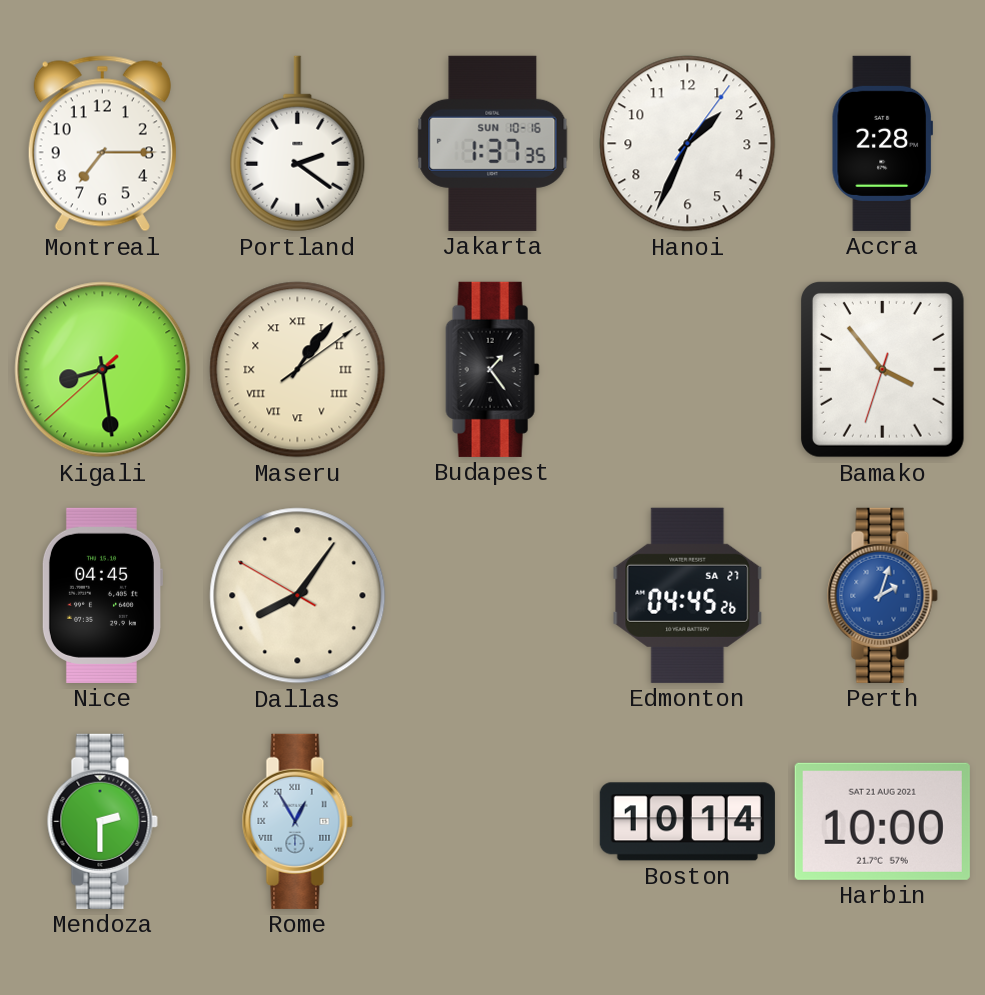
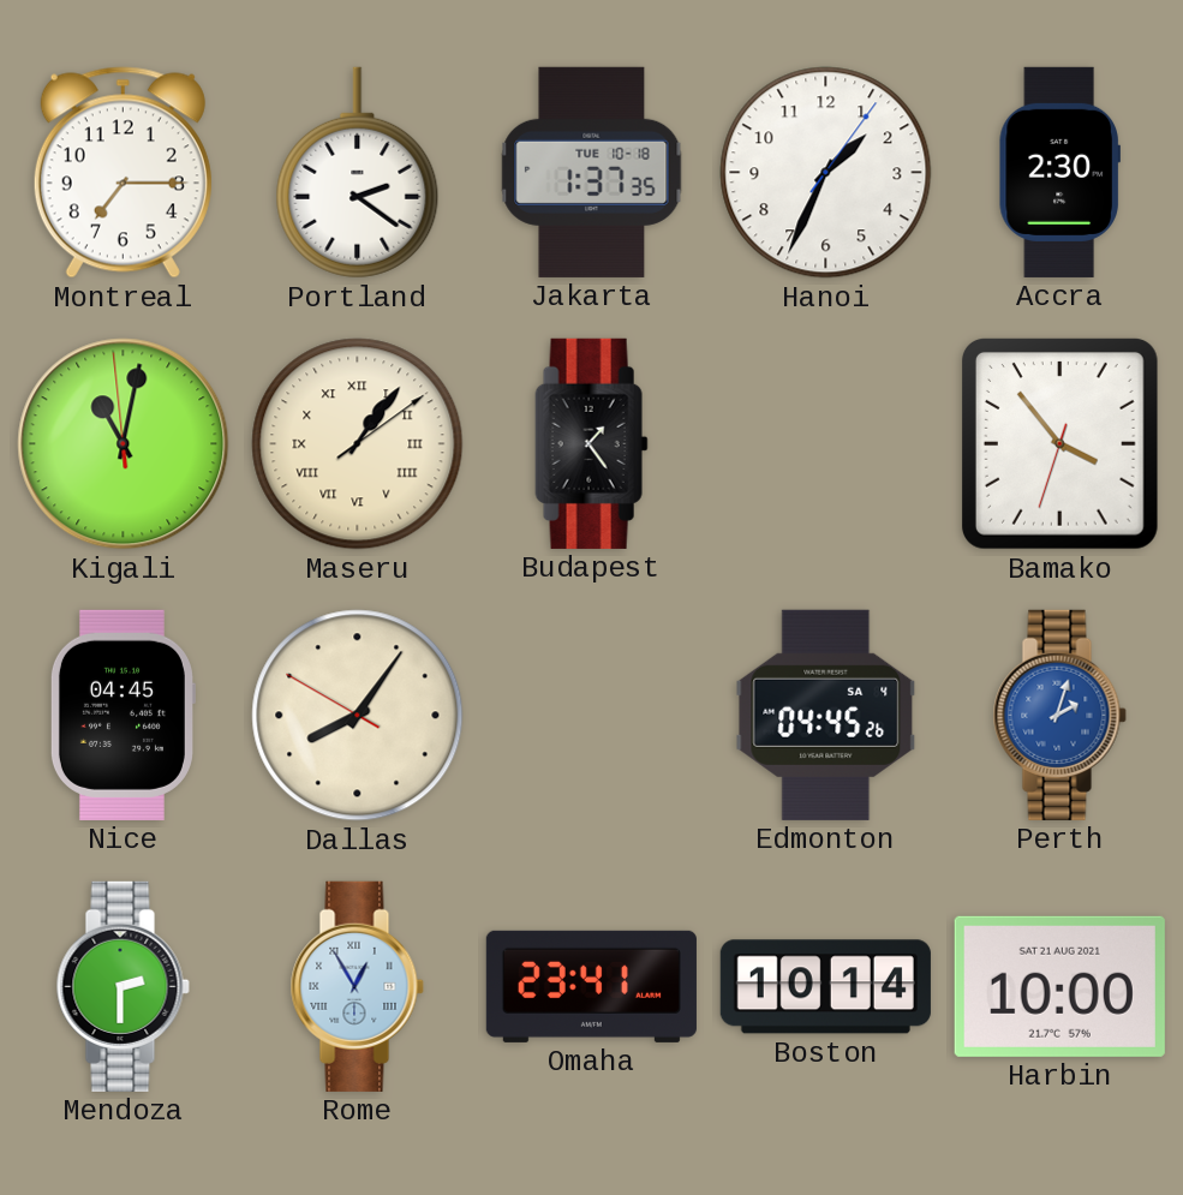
Jakarta date: SUN 10-16 -> TUE 10-18 (592, 172)
Accra: 2:28 -> 2:30 (1059, 172)
Kigali: 8:28 -> 11:01 (124, 444)
Edmonton date: SA 27 -> SA 4 (826, 715)
Omaha: none -> 23:41 (591, 986)
